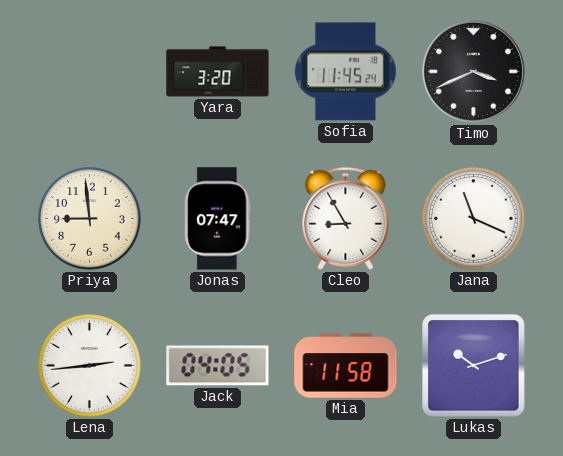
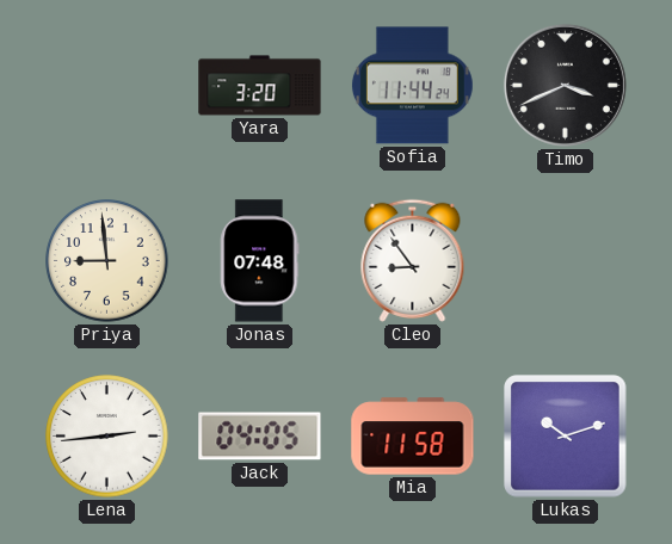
Sofia: 11:45 -> 11:44 (412, 86)
Jonas: 07:47 -> 07:48 (260, 261)
Cleo: 8:55 -> 8:54 (413, 260)
Jana: 11:19 -> none (474, 219)
